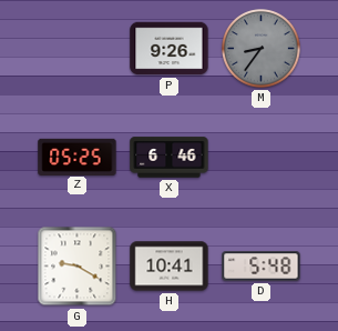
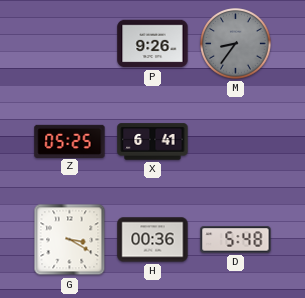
X: 6:46 -> 6:41 (153, 142)
G: 9:20 -> 3:20 (70, 240)
H: 10:41 -> 00:36 (153, 240)
